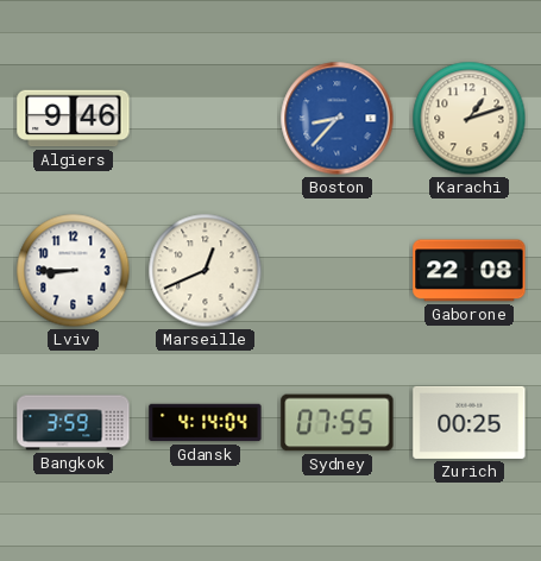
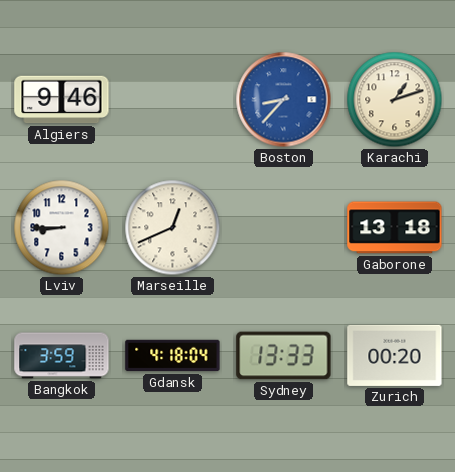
Gaborone: 22:08 -> 13:18 (395, 228)
Gdansk: 4:14 -> 4:18 (173, 356)
Sydney: 07:55 -> 13:33 (284, 356)
Zurich: 00:25 -> 00:20 (395, 355)
